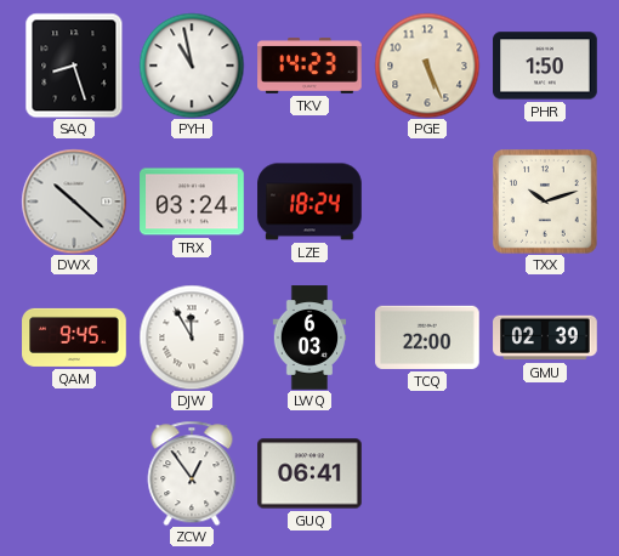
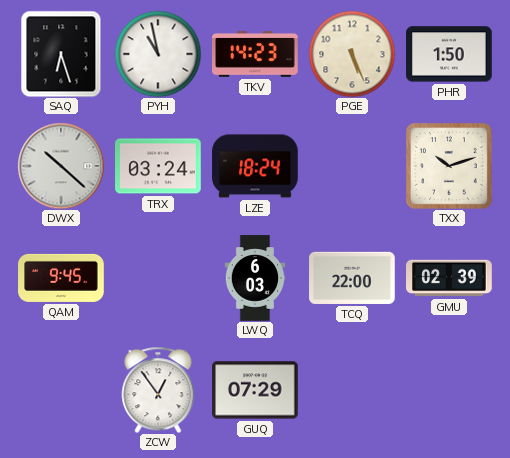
SAQ: 8:27 -> 6:27 (61, 54)
DJW: 11:55 -> none (192, 337)
GUQ: 06:41 -> 07:29 (255, 390)
